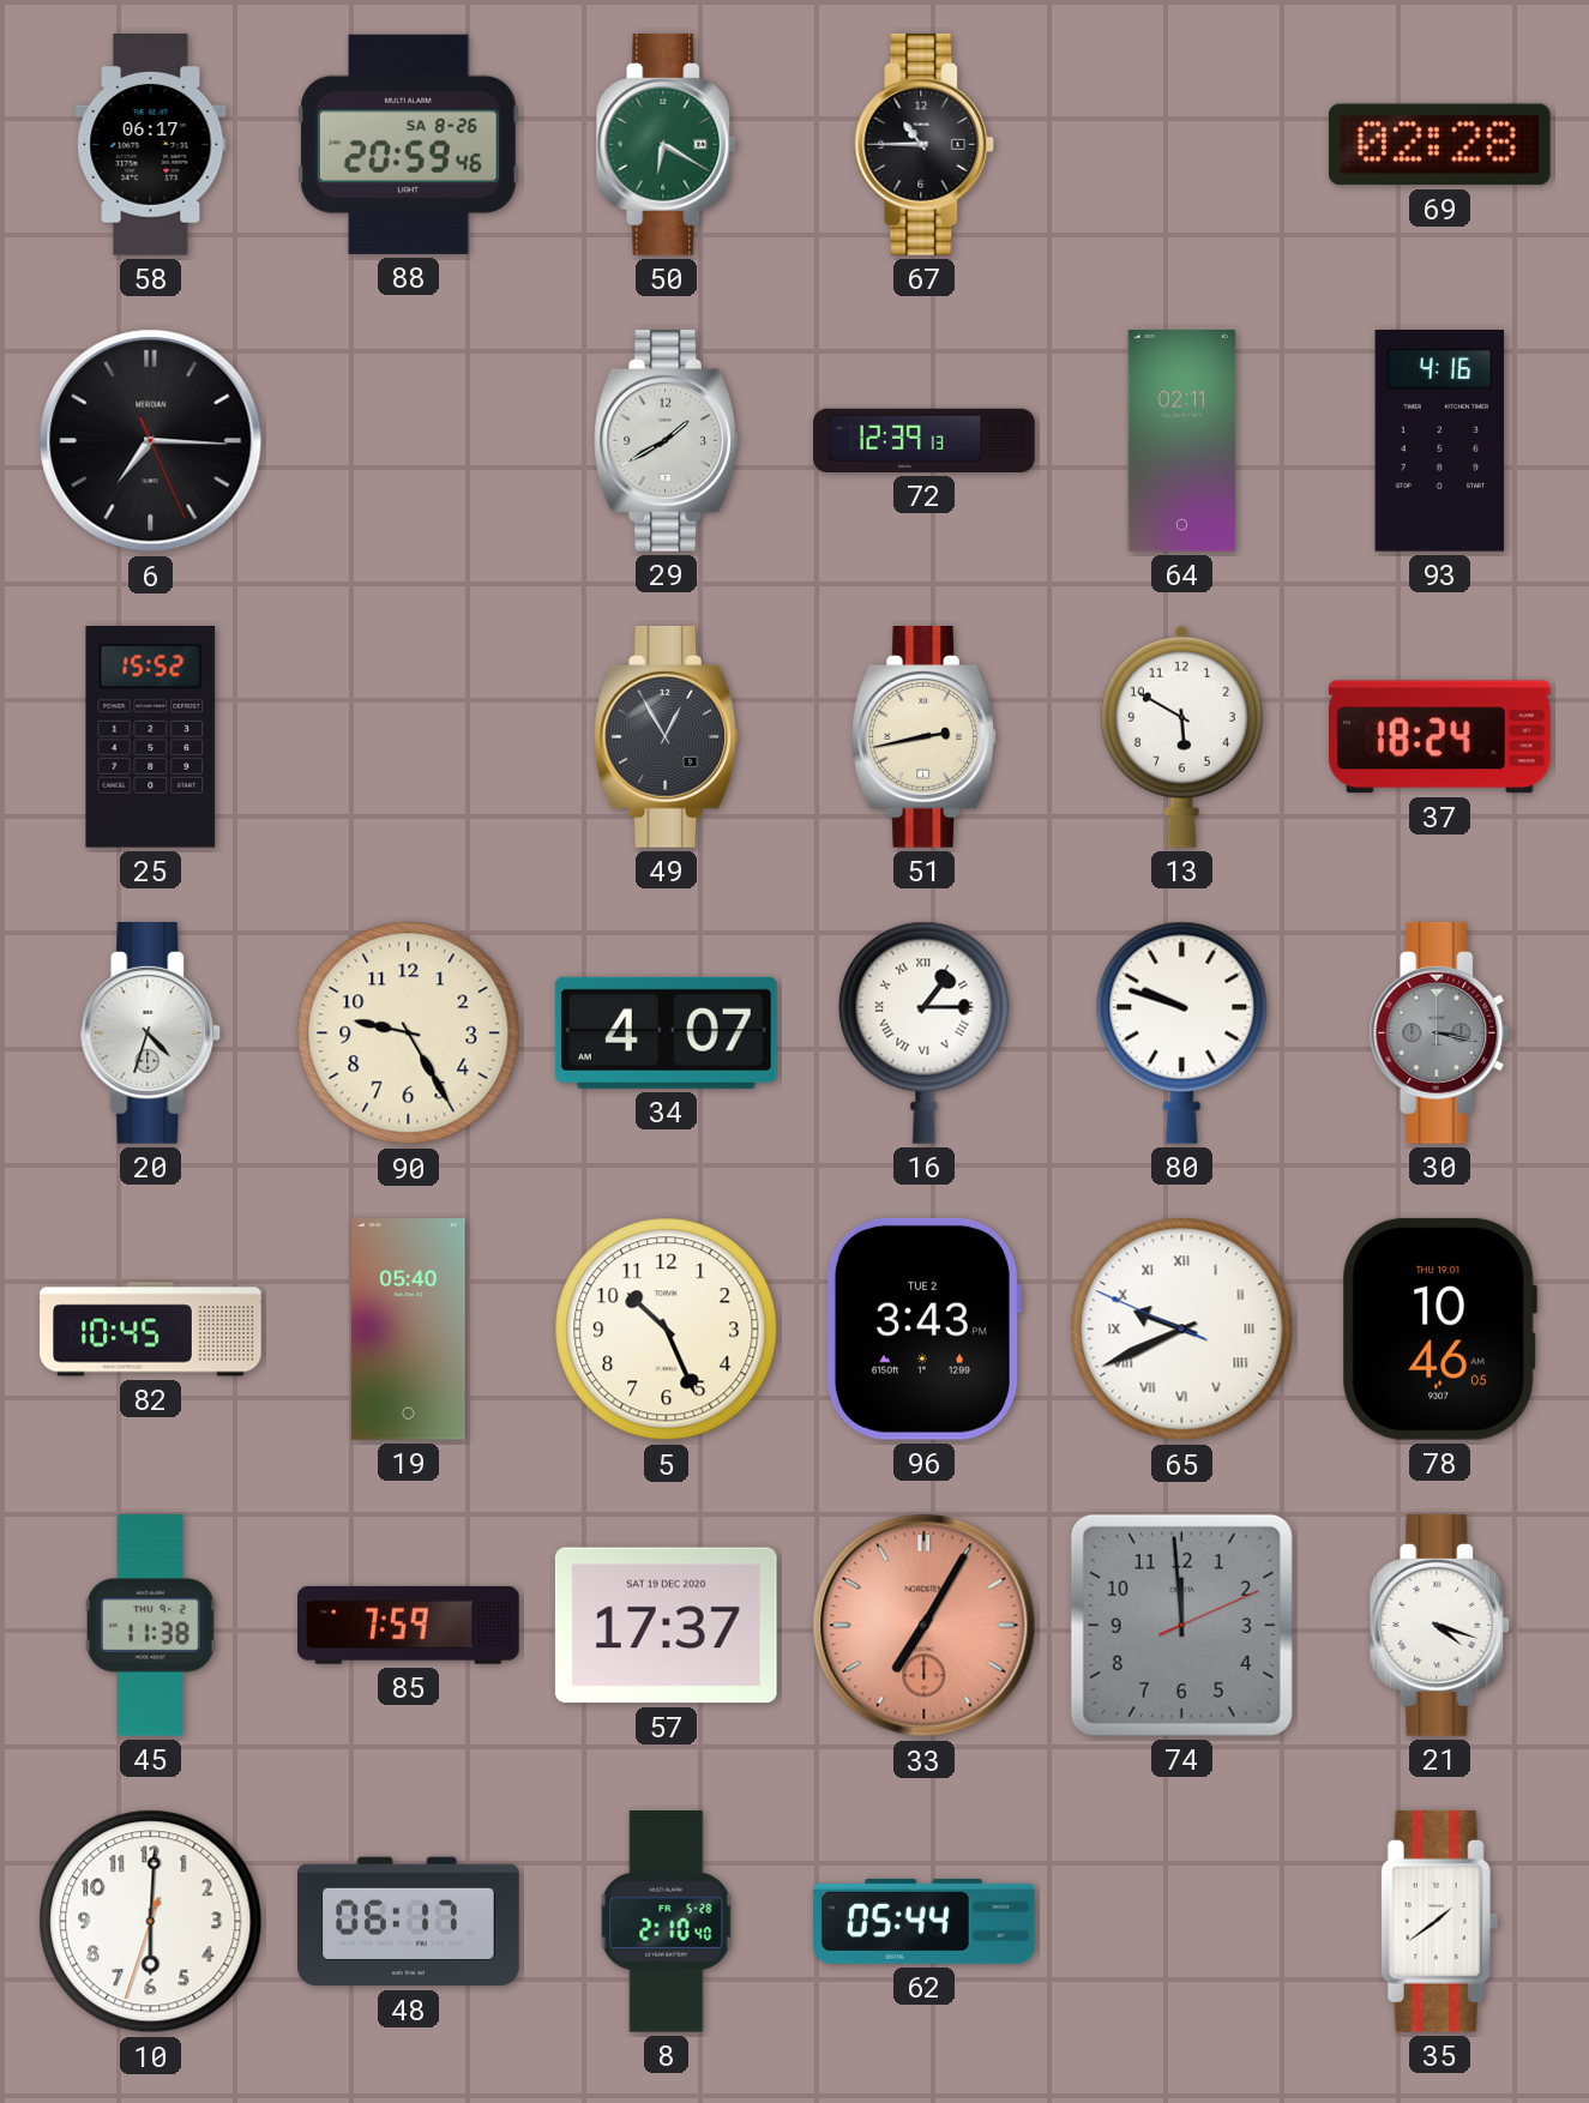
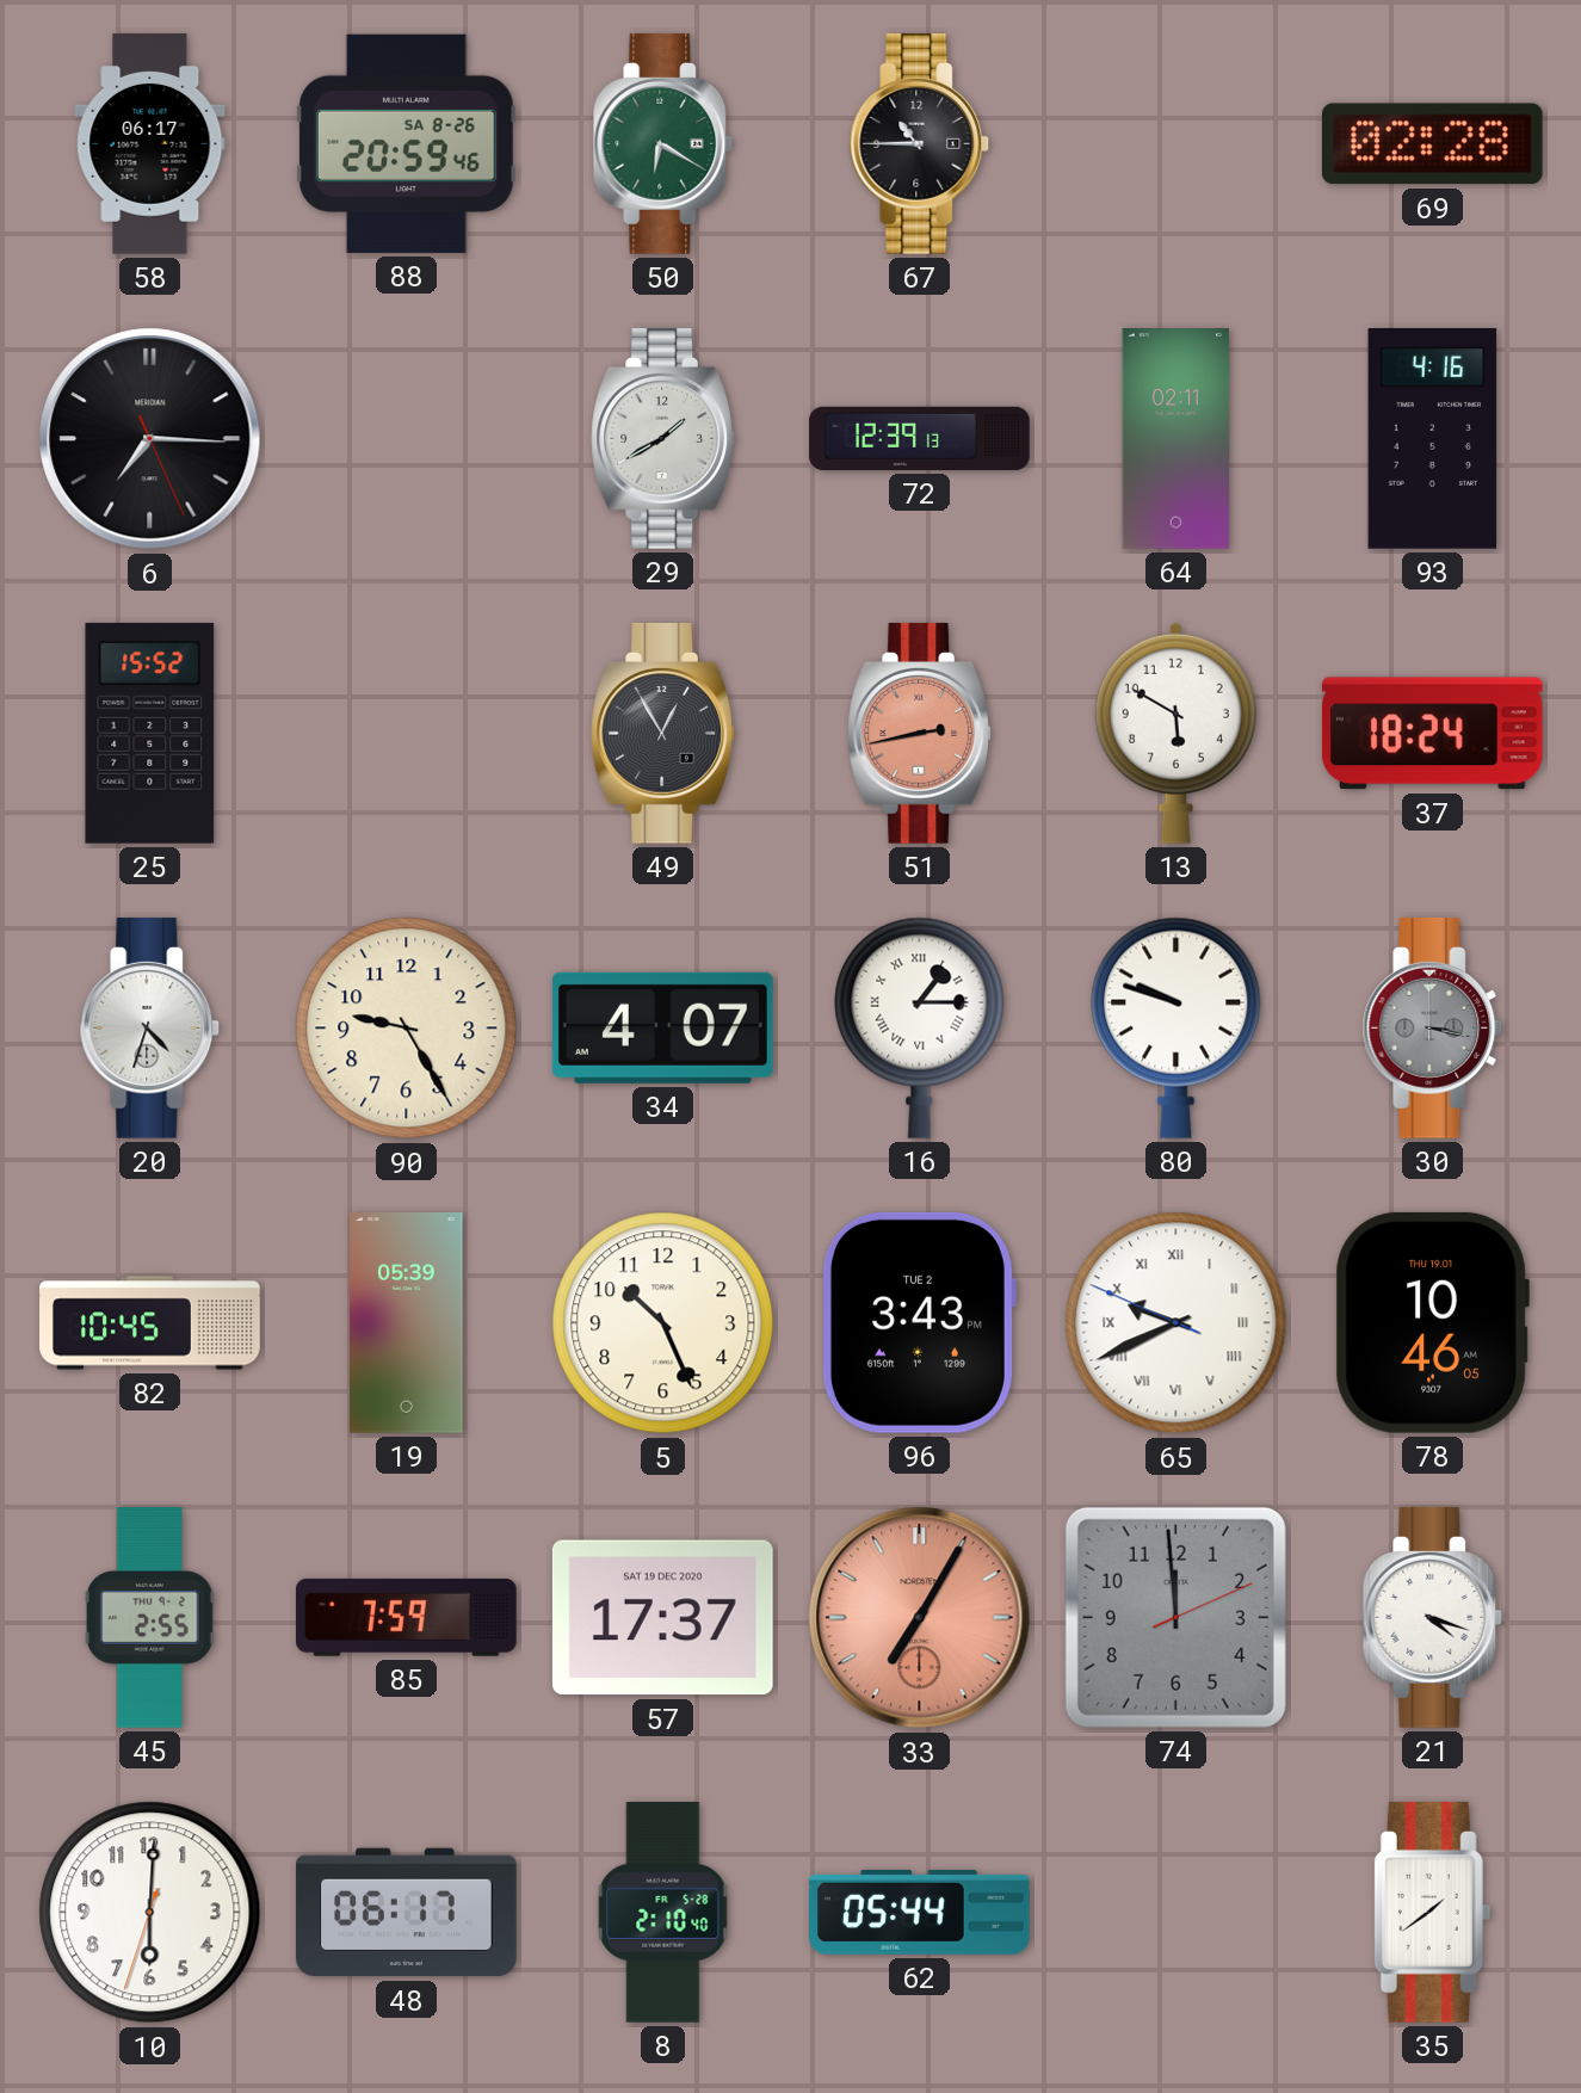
51 dial: cream -> salmon (919, 734)
19: 05:40 -> 05:39 (407, 1323)
45: 11:38 -> 2:55 (150, 1618)
